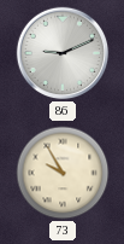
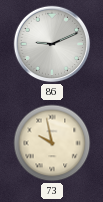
73: 9:55 -> 9:58 (52, 143)
